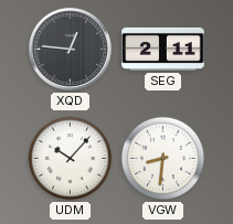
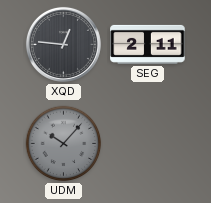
UDM dial: white -> grey (64, 144)
VGW: 8:31 -> none (163, 159)
